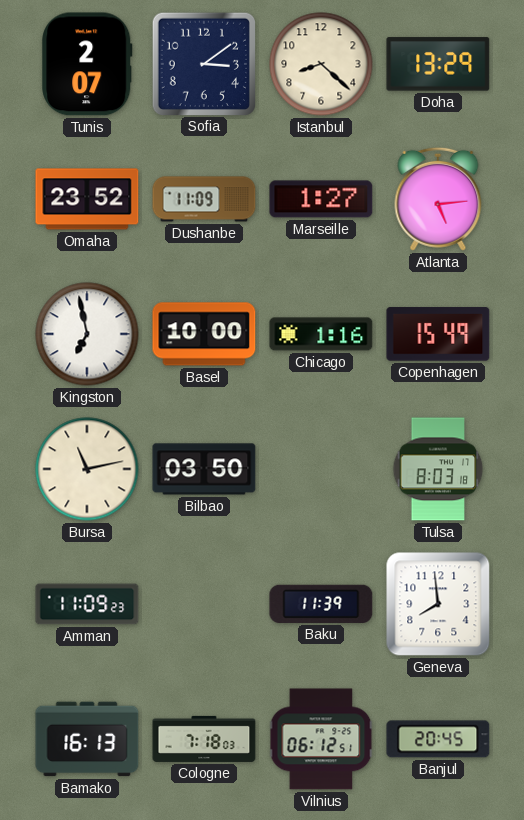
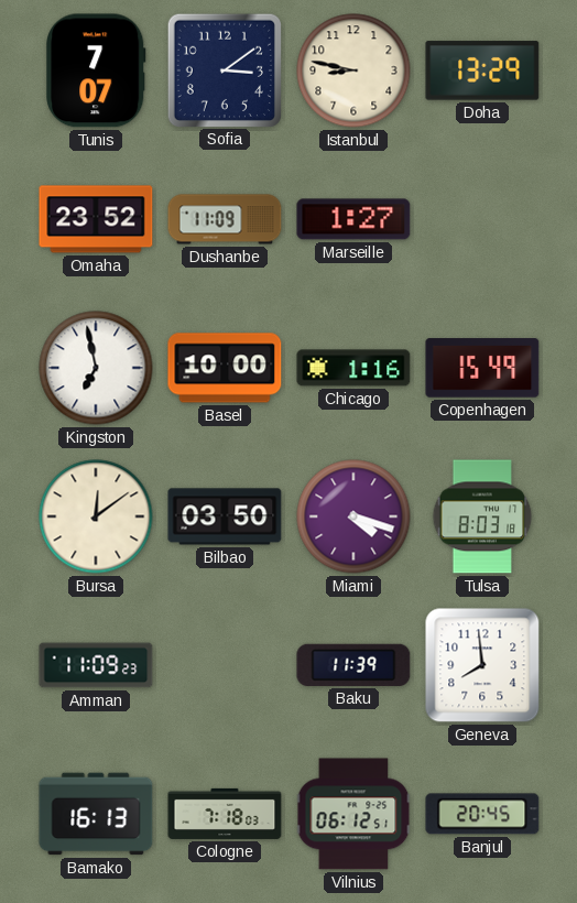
Tunis: 2:07 -> 7:07 (97, 70)
Istanbul: 8:22 -> 8:47 (353, 70)
Atlanta: 5:14 -> none (438, 199)
Bursa: 11:13 -> 12:09 (96, 516)
Miami: none -> 4:18 (353, 516)
